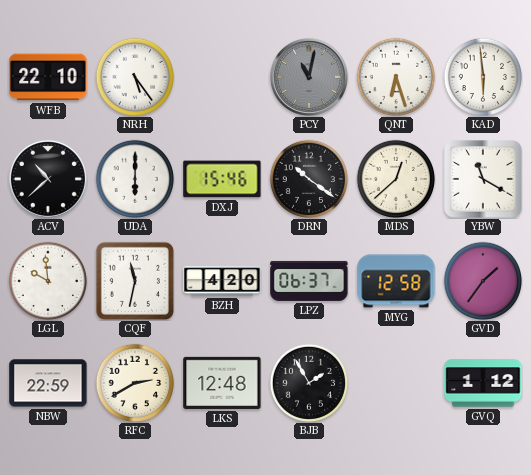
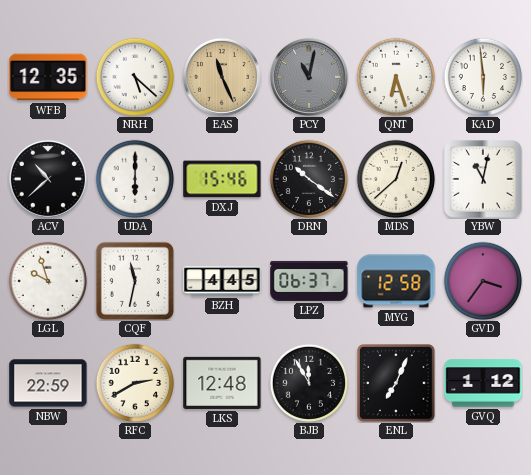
WFB: 22:10 -> 12:35 (48, 77)
NRH: 5:24 -> 5:22 (135, 77)
EAS: none -> 11:26 (222, 77)
YBW: 11:20 -> 11:02 (483, 179)
LGL: 9:59 -> 9:57 (48, 281)
BZH: 4:20 -> 4:45 (222, 281)
GVD: 1:36 -> 3:36 (483, 281)
BJB: 1:55 -> 11:55 (309, 383)
ENL: none -> 7:04 (397, 384)
